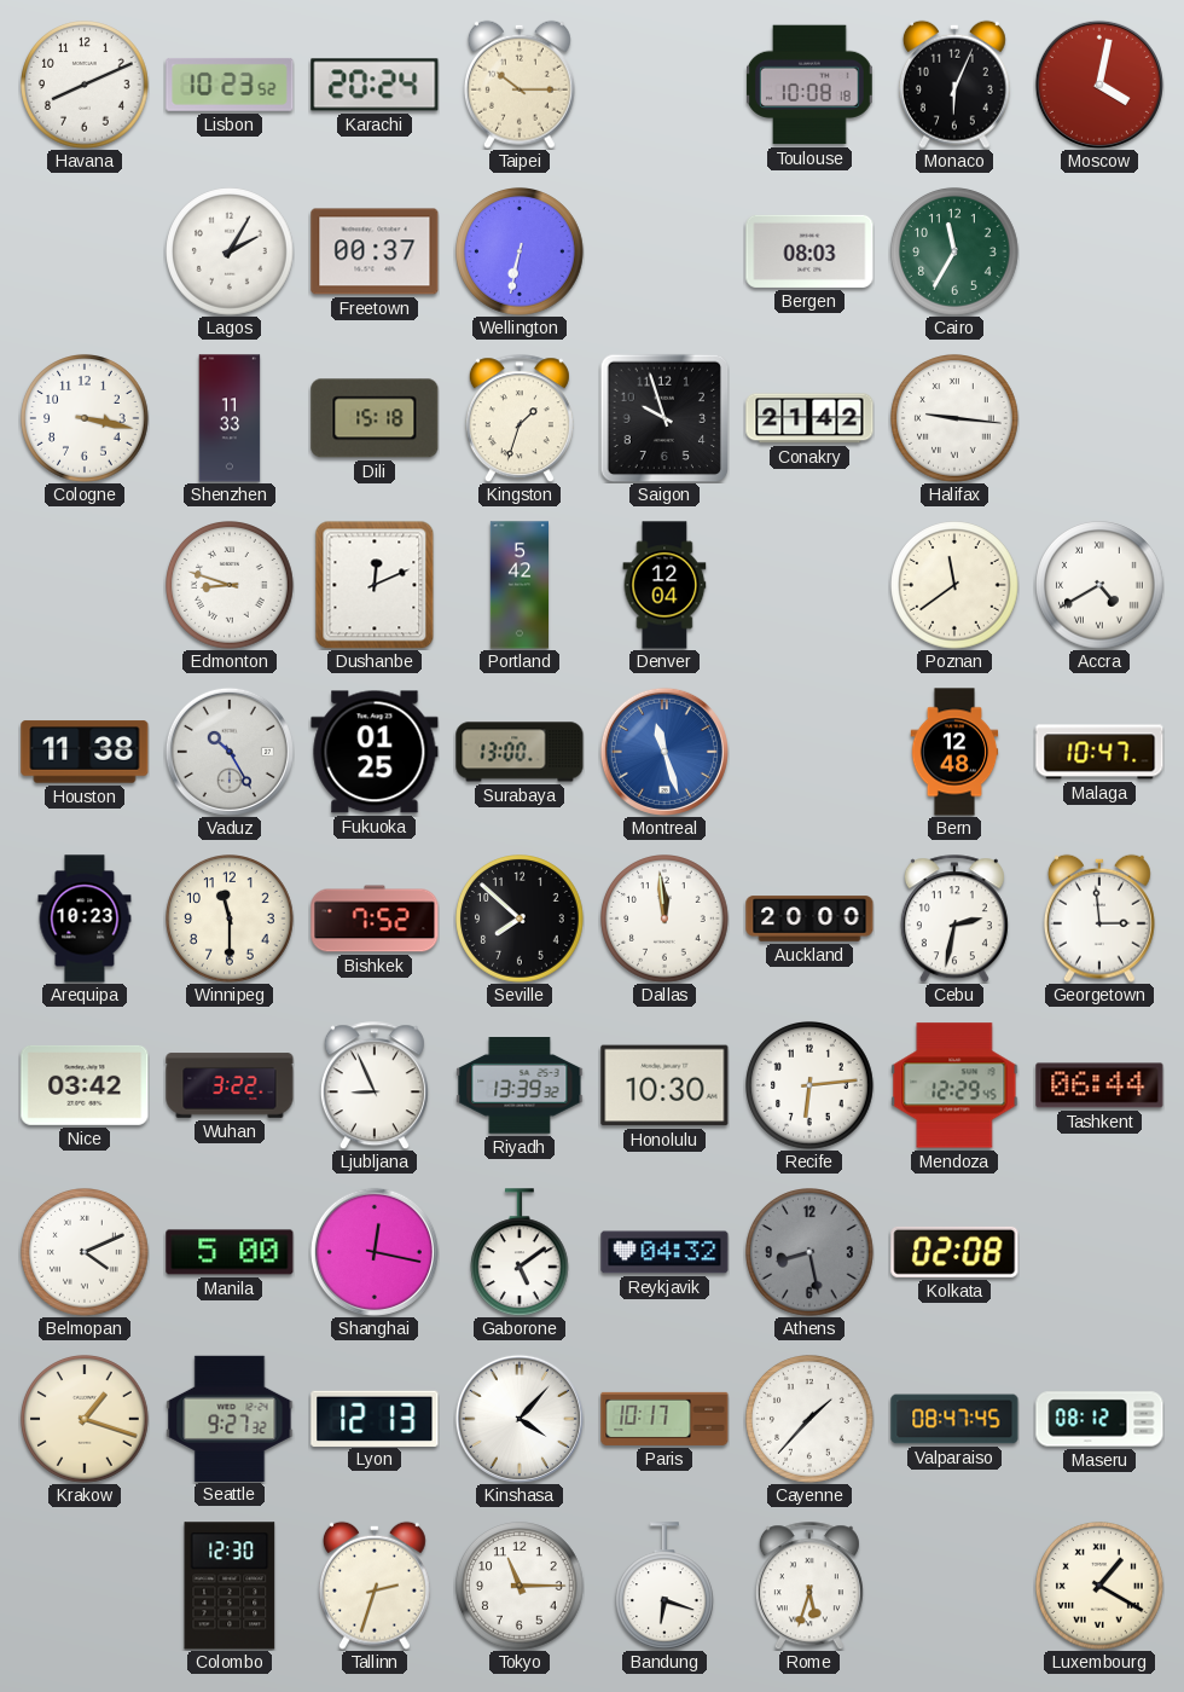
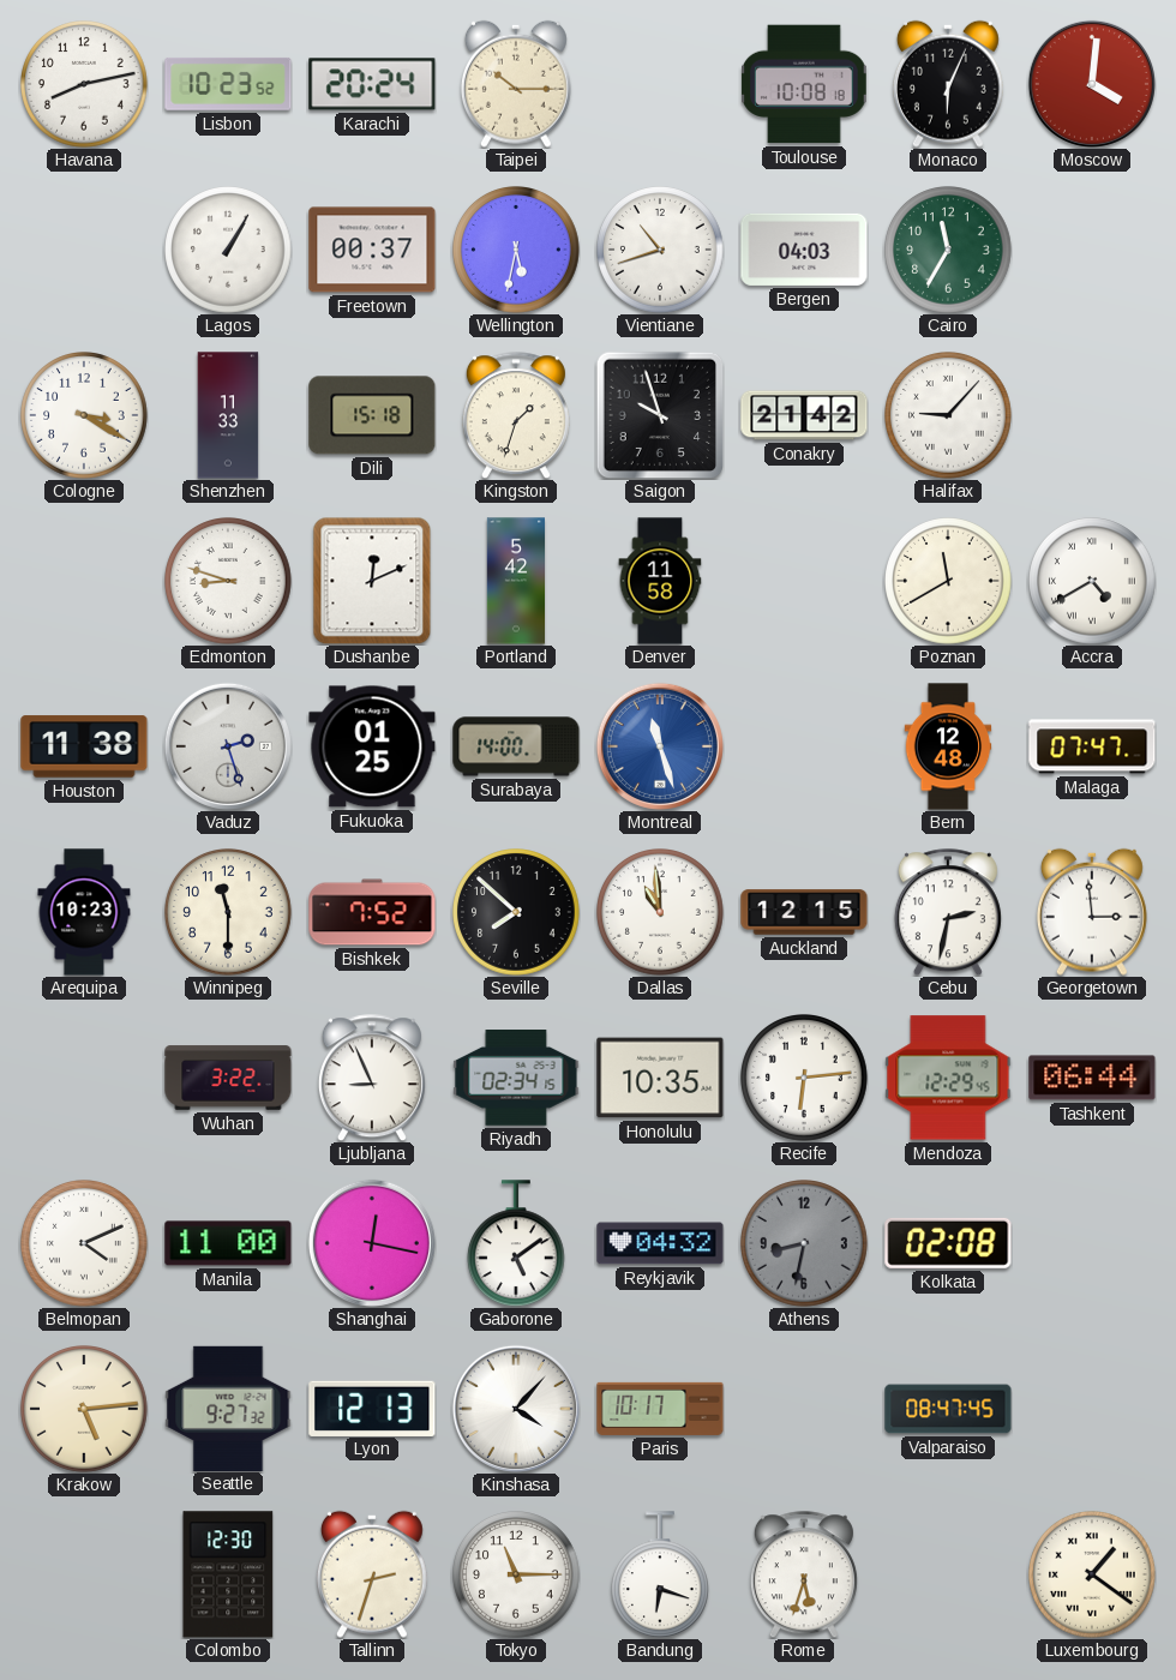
Havana: 8:11 -> 8:13 (84, 84)
Moscow: 4:02 -> 4:01 (1092, 84)
Lagos: 2:05 -> 1:05 (228, 250)
Wellington: 6:32 -> 5:32 (516, 250)
Vientiane: none -> 10:42 (660, 250)
Bergen: 08:03 -> 04:03 (804, 250)
Cologne: 3:17 -> 3:20 (84, 415)
Halifax: 9:16 -> 9:07 (948, 415)
Denver: 12:04 -> 11:58 (660, 581)
Poznan: 11:39 -> 11:40 (948, 581)
Vaduz: 10:25 -> 2:27 (228, 746)
Surabaya: 13:00 -> 14:00 (516, 746)
Malaga: 10:47 -> 07:47 (1092, 746)
Dallas: 11:59 -> 10:59 (660, 912)
Auckland: 20:00 -> 12:15 (804, 912)
Nice: 03:42 -> none (85, 1085)
Riyadh: 13:39 -> 02:34 (516, 1079)
Honolulu: 10:30 -> 10:35 (660, 1078)
Manila: 5:00 -> 11:00 (228, 1243)
Athens: 8:28 -> 8:32 (804, 1243)
Krakow: 1:18 -> 5:14 (84, 1409)
Cayenne: 1:37 -> none (809, 1419)
Maseru: 08:12 -> none (1099, 1419)
Luxembourg: 1:20 -> 1:21 (1092, 1574)
